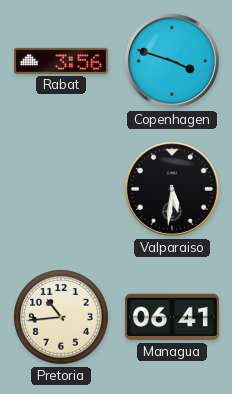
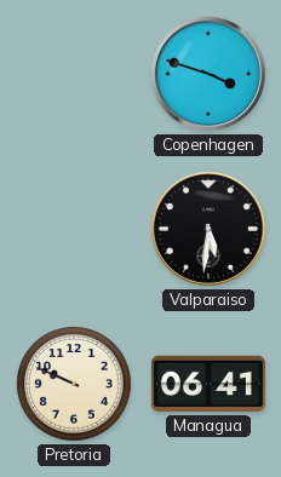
Rabat: 3:56 -> none (61, 61)
Pretoria: 10:44 -> 9:49 (75, 385)
